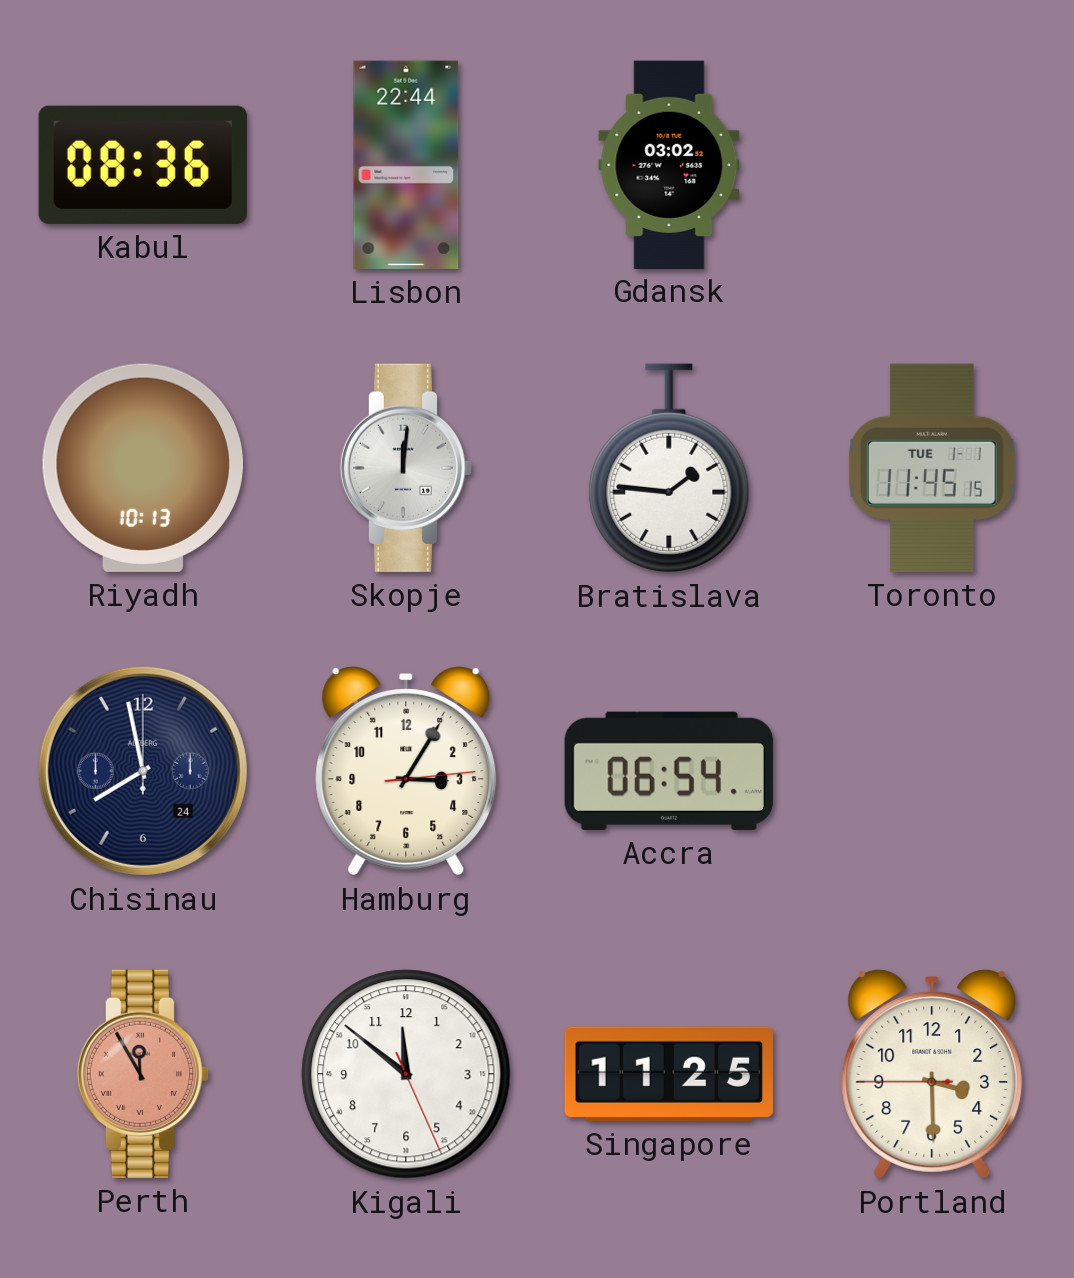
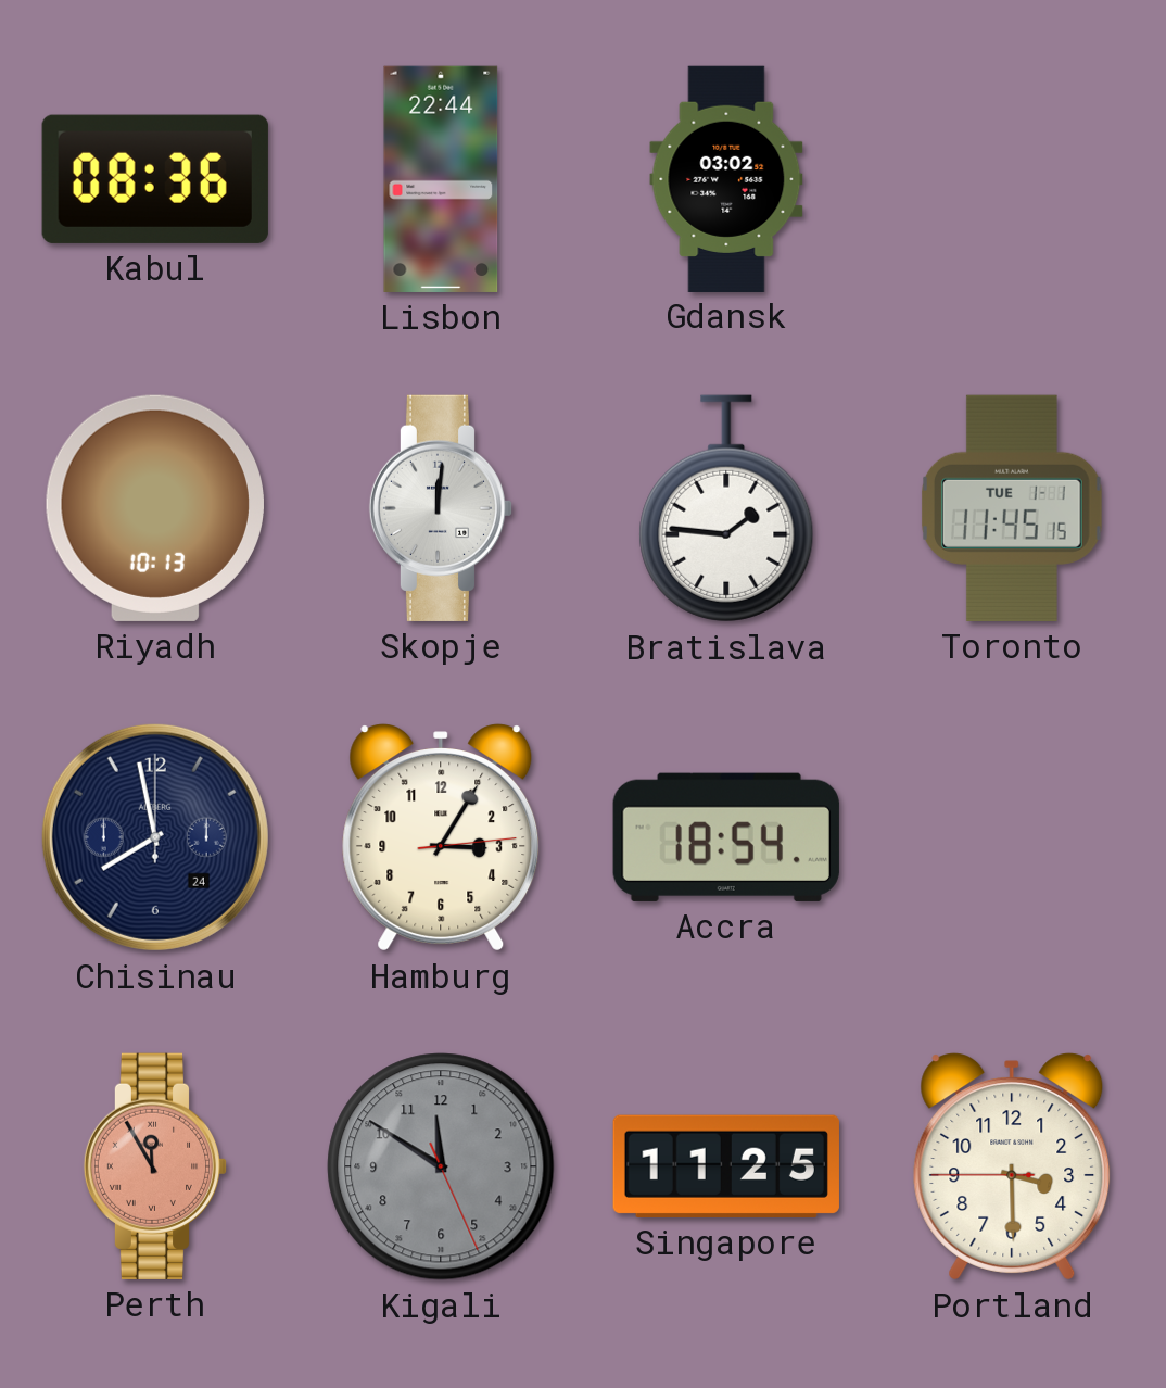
Accra: 06:54 -> 18:54 (726, 837)
Kigali: 11:51 -> 11:50 (441, 1166)
Kigali dial: white -> grey (441, 1166)
